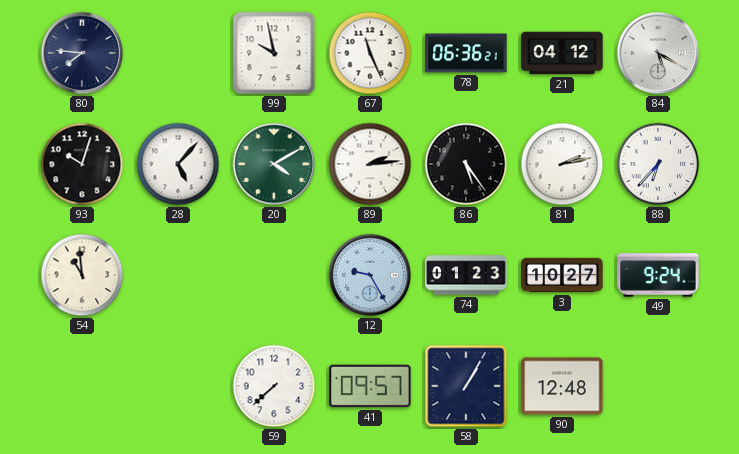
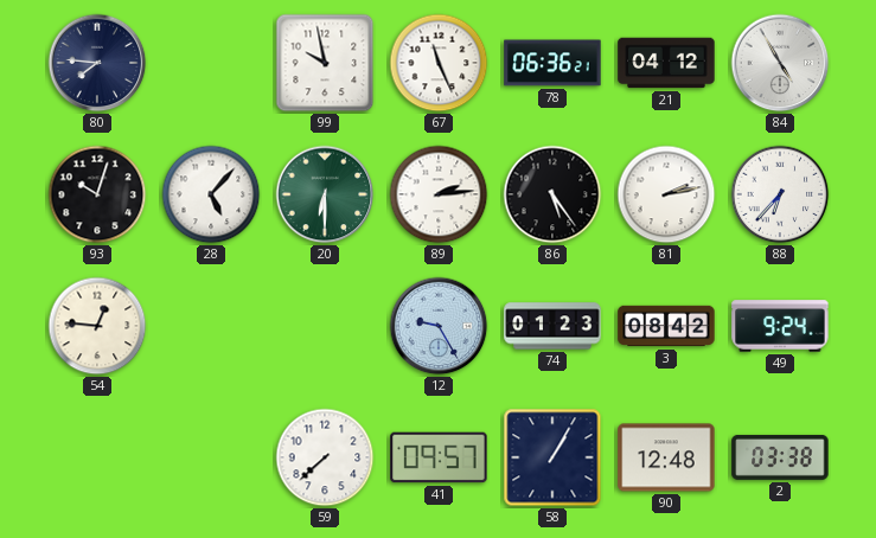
84: 5:20 -> 4:55 (780, 63)
20: 4:10 -> 6:30 (325, 194)
54: 10:59 -> 12:46 (97, 326)
3: 10:27 -> 08:42 (666, 326)
2: none -> 03:38 (780, 457)
